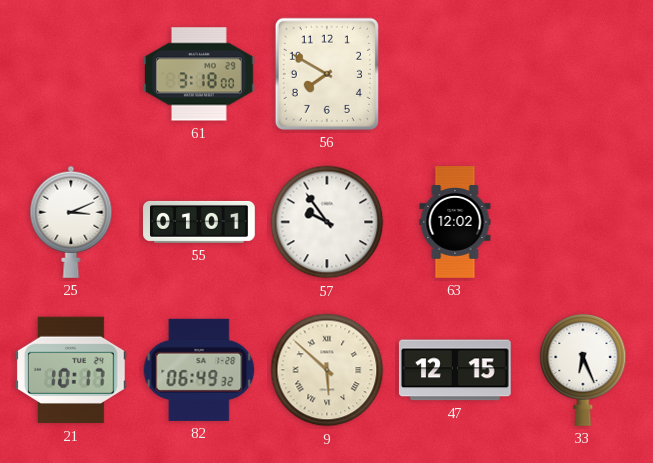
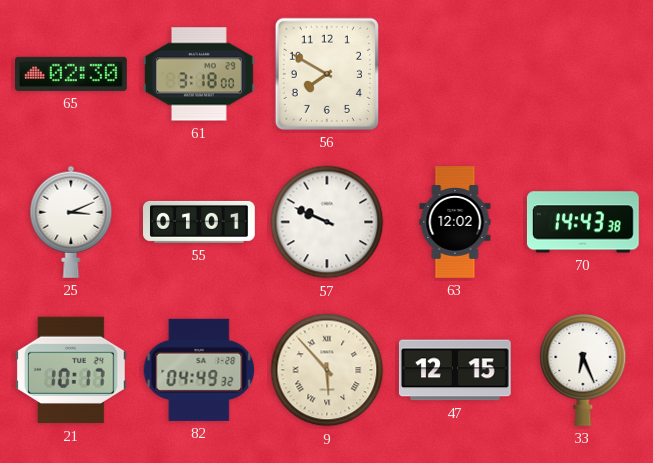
65: none -> 02:30 (72, 74)
57: 9:54 -> 9:49 (327, 222)
70: none -> 14:43 (583, 222)
82: 06:49 -> 04:49 (199, 370)
9: 5:52 -> 5:53 (327, 370)
